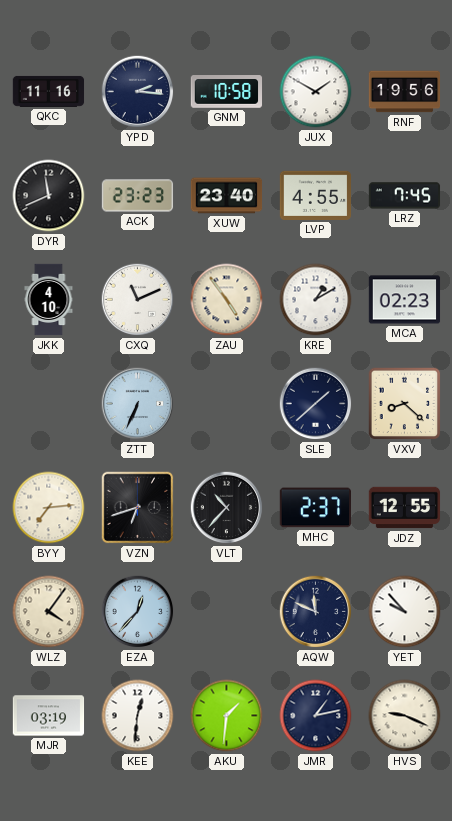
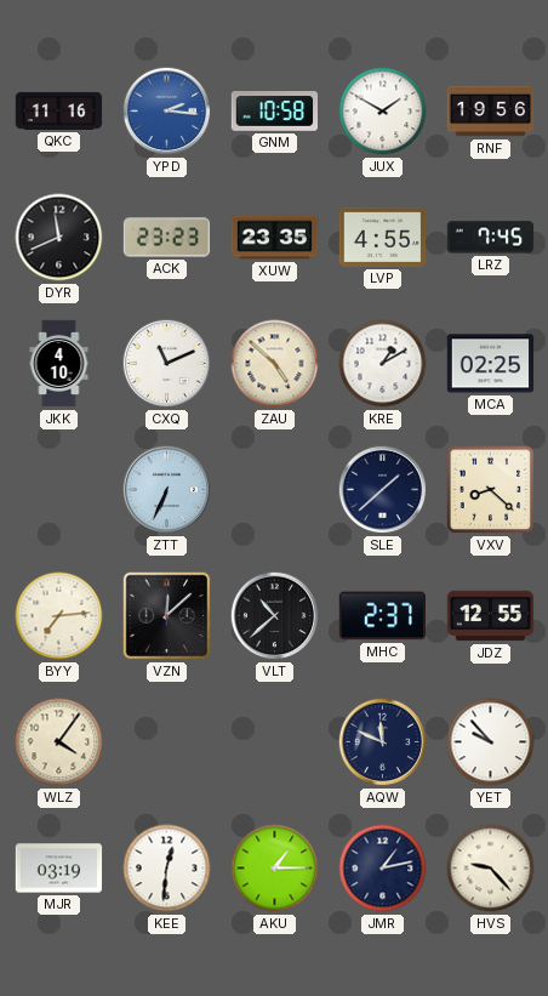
YPD dial: navy -> blue (167, 112)
XUW: 23:40 -> 23:35 (275, 238)
ZAU: 4:54 -> 4:52 (275, 364)
MCA: 02:23 -> 02:25 (491, 364)
VZN: 6:42 -> 12:08 (167, 616)
VLT: 10:37 -> 10:38 (275, 616)
EZA: 12:37 -> none (138, 612)
AKU: 1:31 -> 1:15 (275, 869)
HVS: 9:19 -> 9:23 (491, 869)
